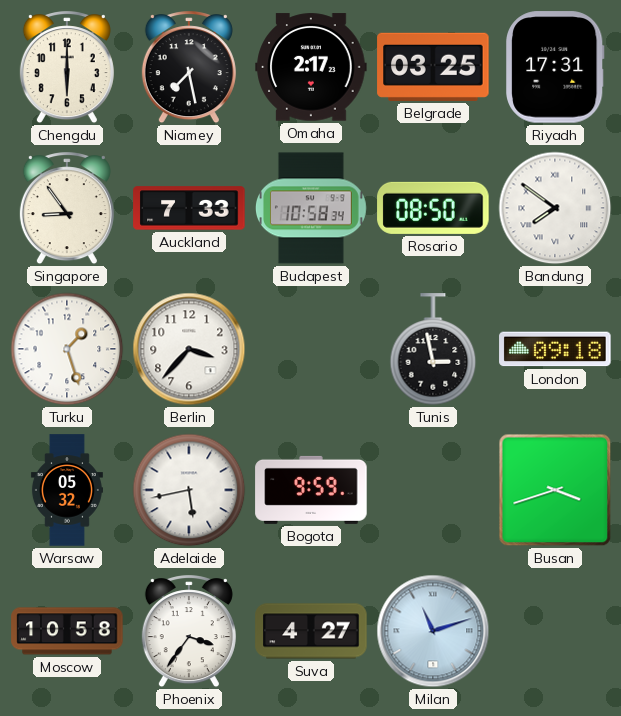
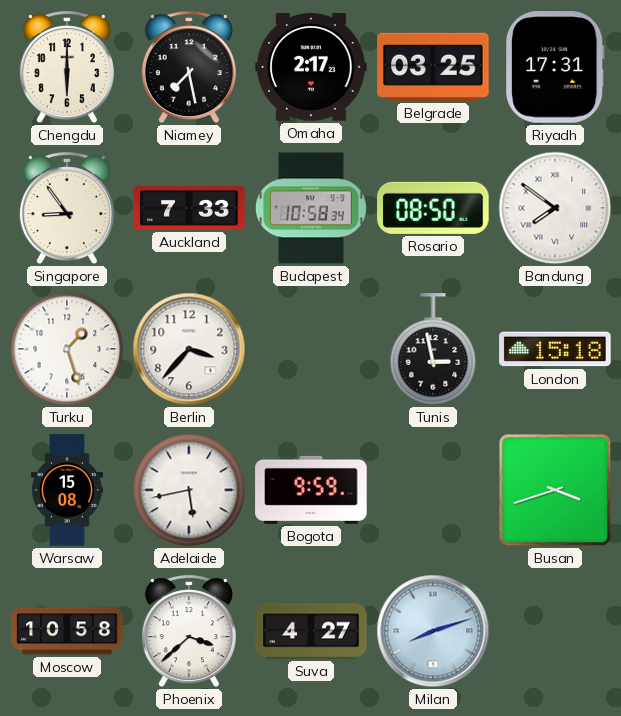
London: 09:18 -> 15:18 (555, 349)
Warsaw: 05:32 -> 15:08 (67, 490)
Phoenix: 3:36 -> 3:38 (189, 632)
Milan: 11:12 -> 8:12 (433, 631)
